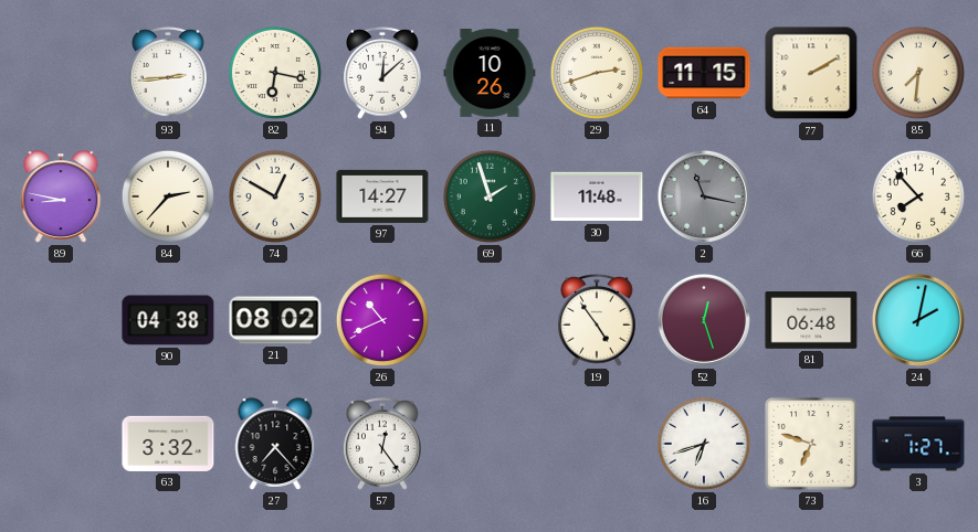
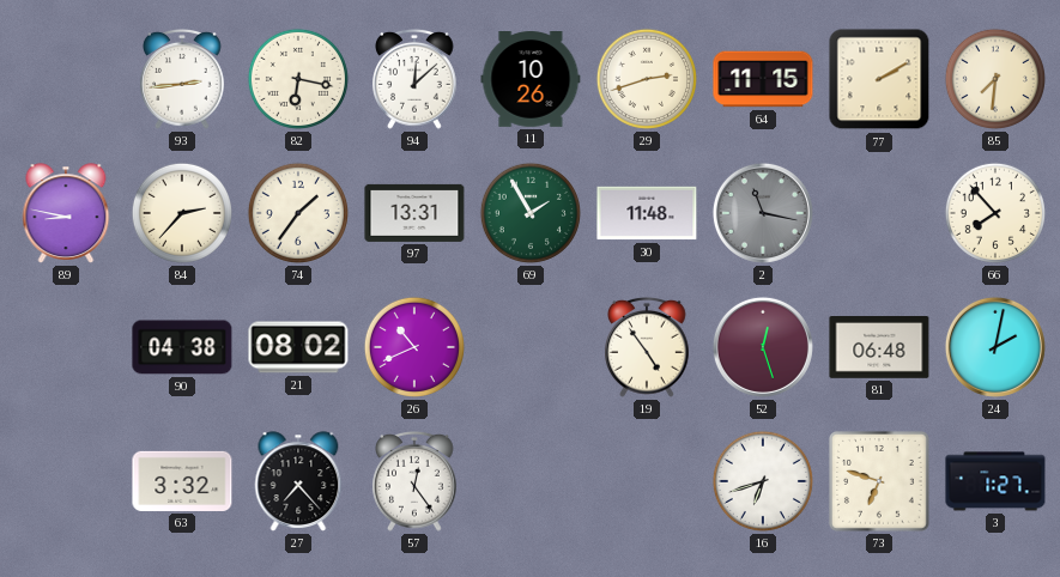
74: 12:50 -> 1:36 (298, 213)
97: 14:27 -> 13:31 (414, 213)
69: 1:57 -> 1:55 (531, 213)
